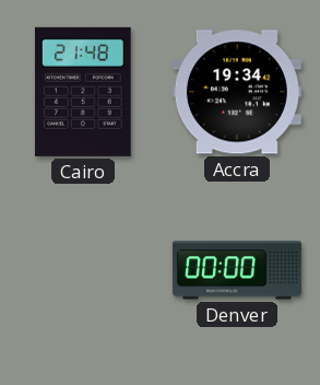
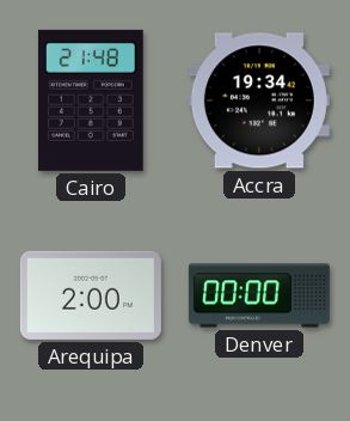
Arequipa: none -> 2:00 (91, 295)
